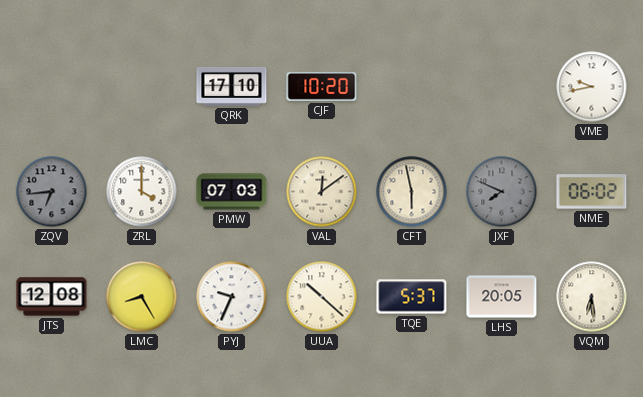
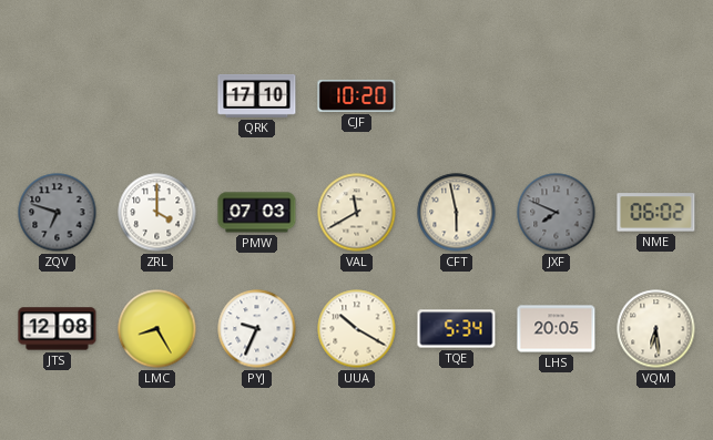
VME: 9:43 -> none (592, 87)
ZQV: 6:44 -> 6:48 (58, 213)
VAL: 12:09 -> 11:40 (357, 213)
UUA: 10:22 -> 10:20 (357, 329)
TQE: 5:37 -> 5:34 (457, 329)
